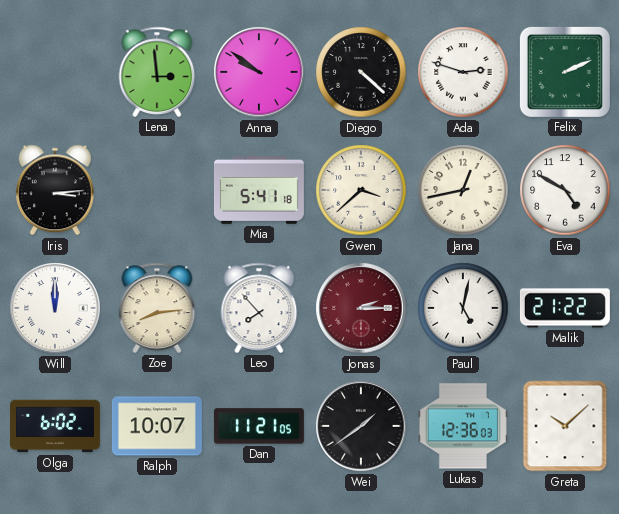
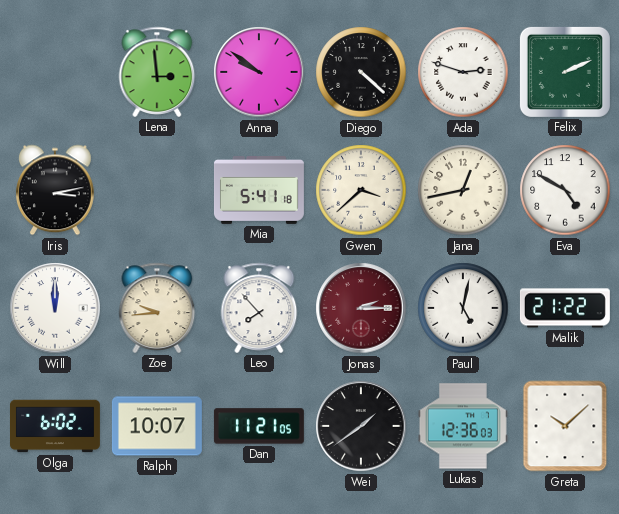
Iris: 3:14 -> 3:13 (55, 190)
Zoe: 8:14 -> 9:44 (157, 308)
